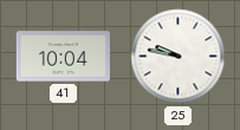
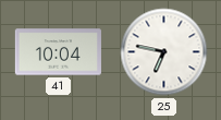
25: 9:47 -> 6:47 (164, 52)
